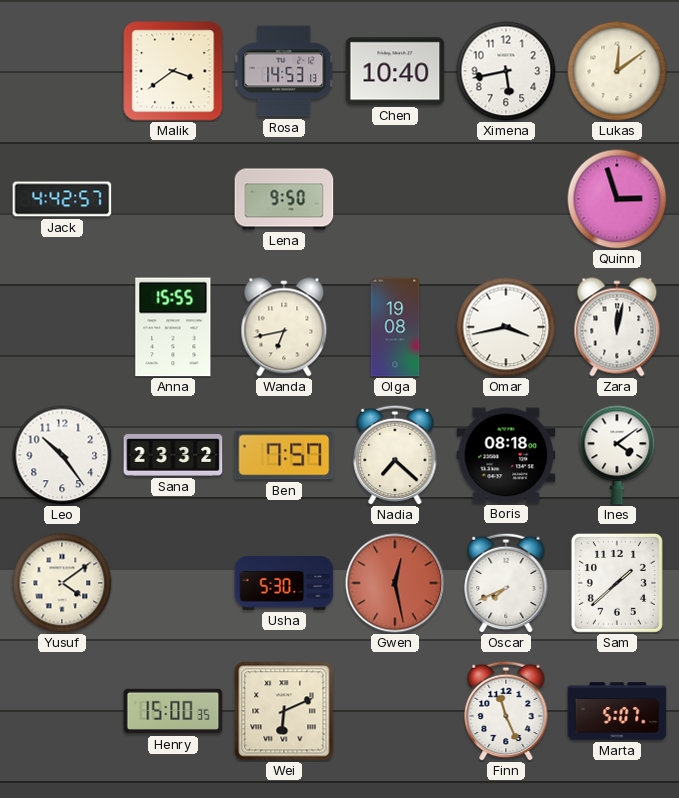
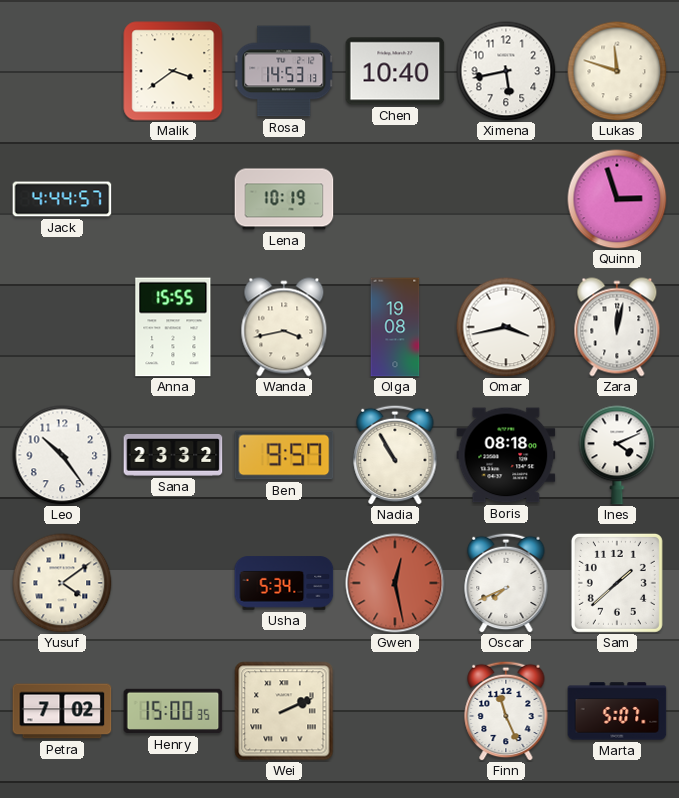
Lukas: 12:09 -> 11:48 (617, 71)
Jack: 4:42 -> 4:44 (62, 199)
Lena: 9:50 -> 10:19 (284, 199)
Wanda: 6:43 -> 3:43 (284, 327)
Ben: 7:57 -> 9:57 (284, 455)
Nadia: 7:22 -> 10:55 (395, 455)
Ines: 4:09 -> 4:11 (617, 455)
Usha: 5:30 -> 5:34 (284, 583)
Petra: none -> 7:02 (62, 711)
Wei: 6:11 -> 2:11 (284, 711)
